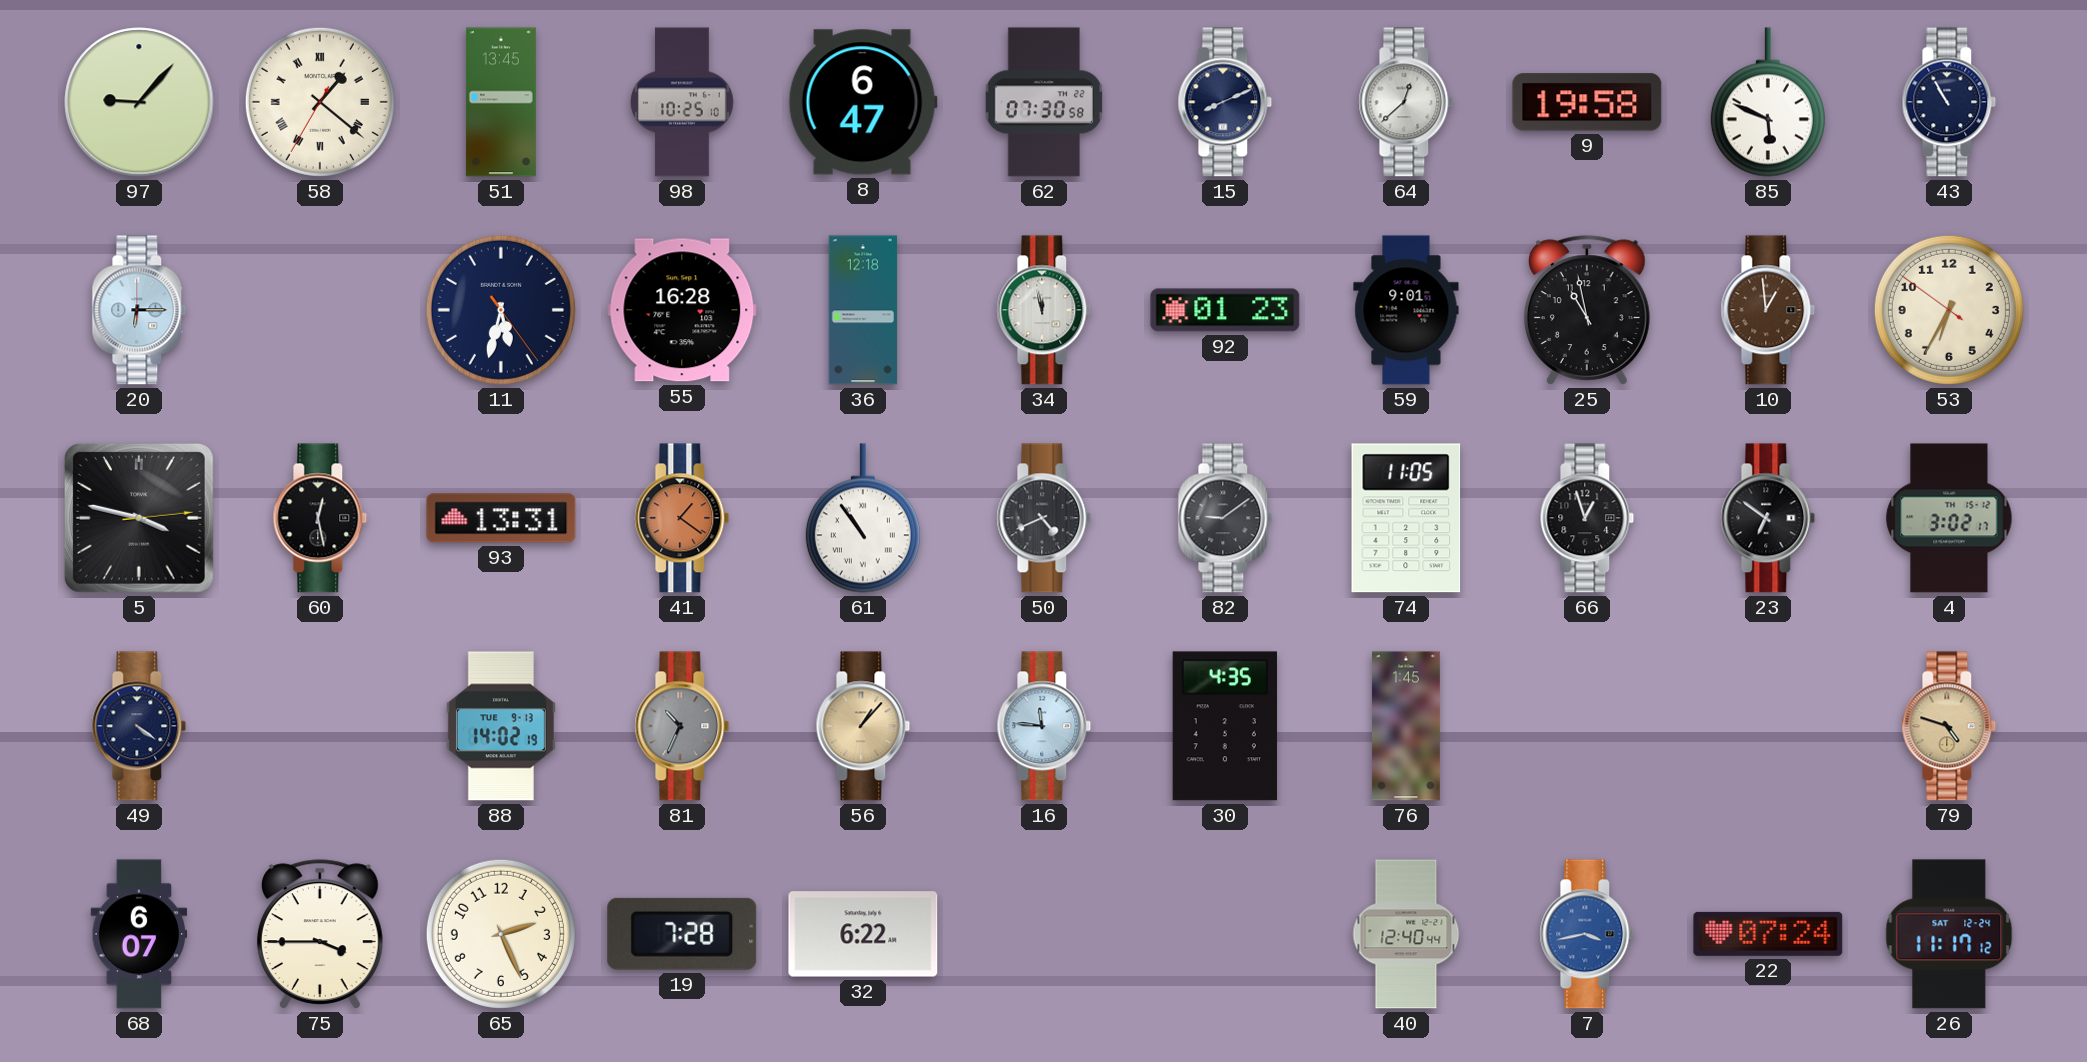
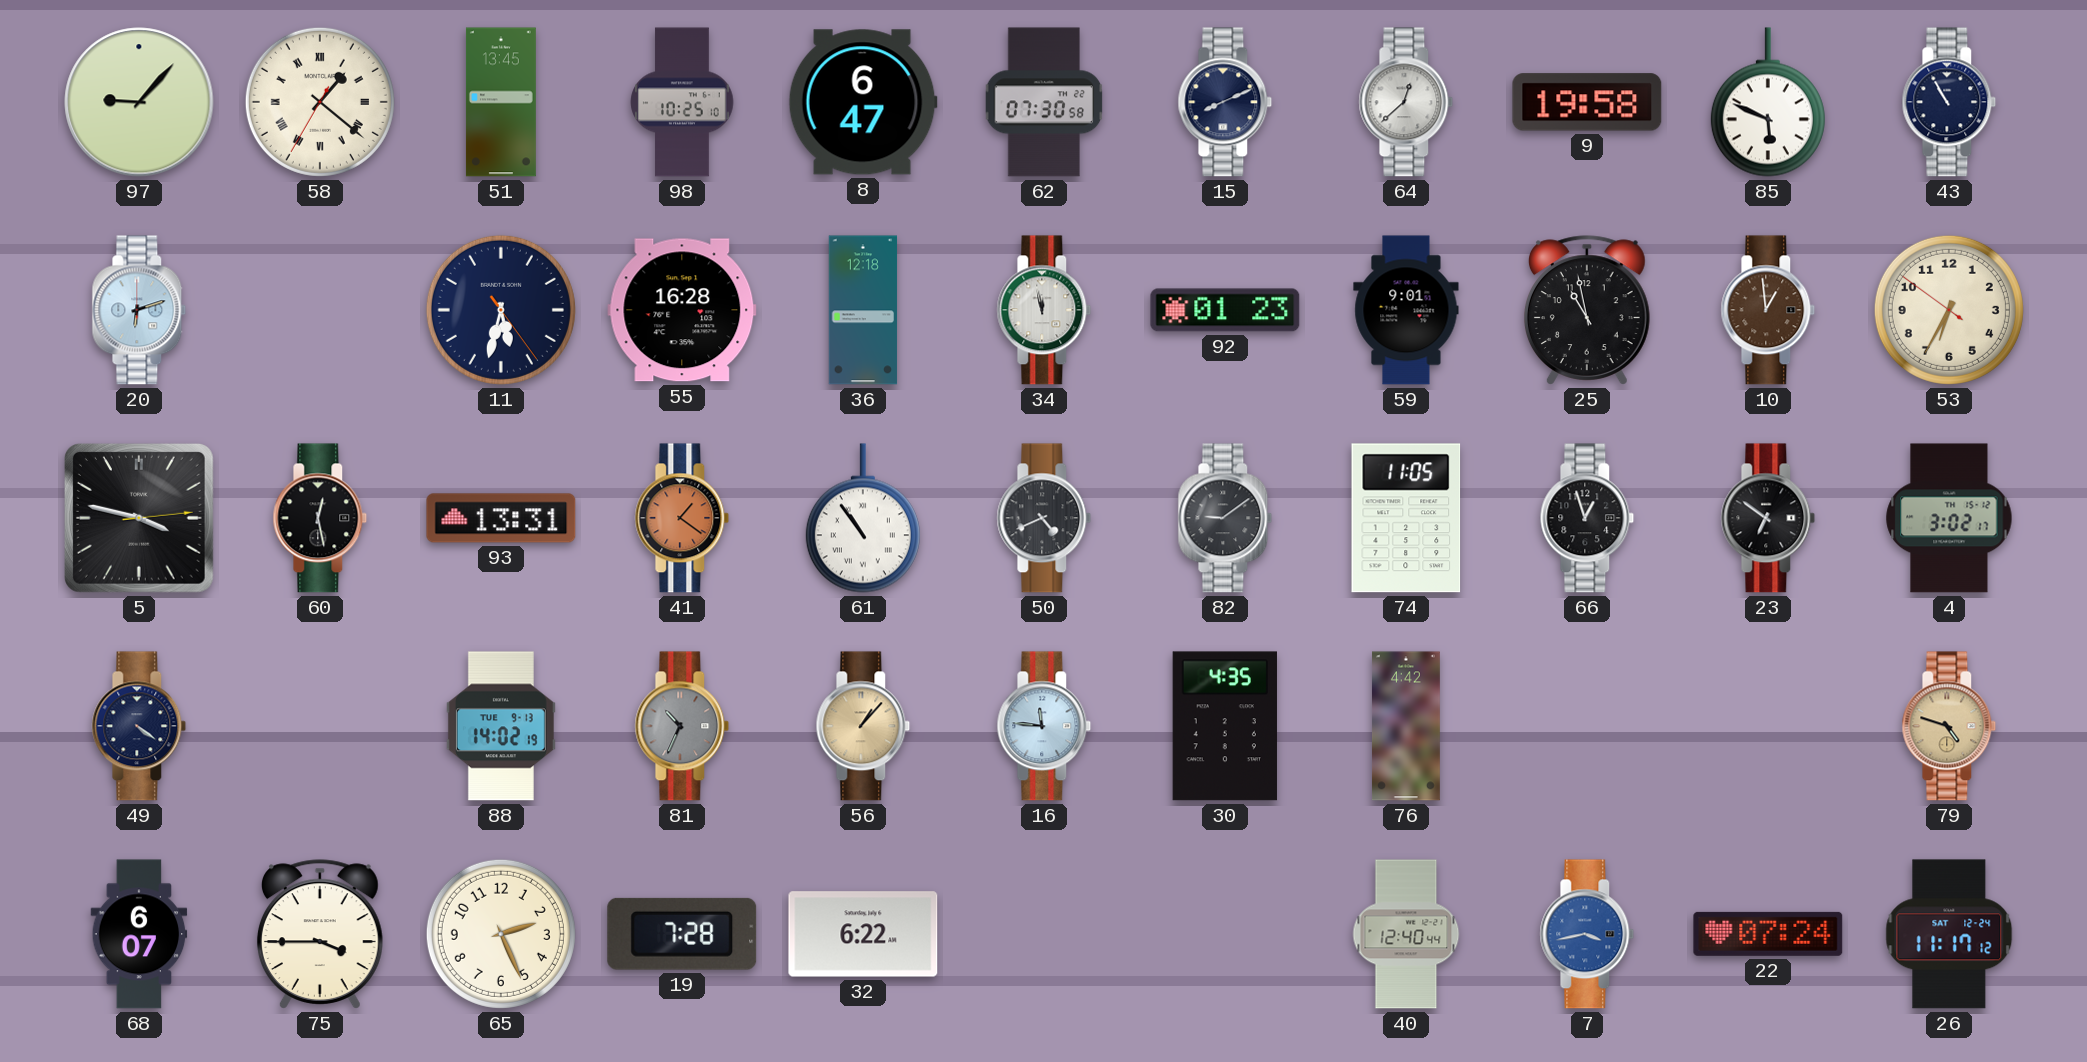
20: 6:15 -> 6:12 (139, 310)
76: 1:45 -> 4:42 (1406, 726)
